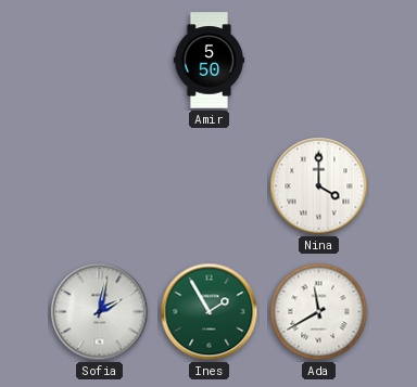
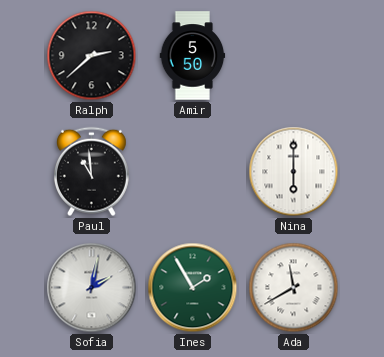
Ralph: none -> 2:38 (92, 56)
Paul: none -> 10:59 (91, 172)
Nina: 4:00 -> 6:00 (294, 172)
